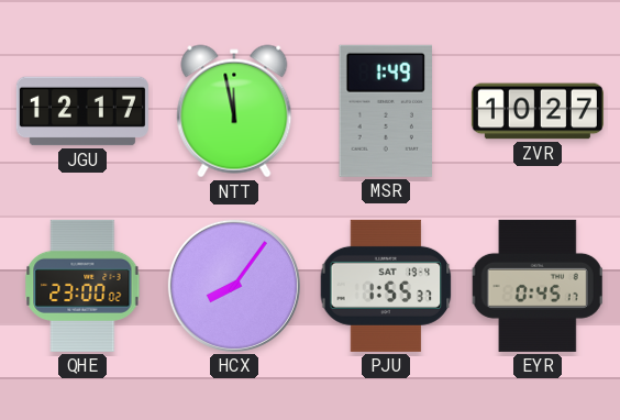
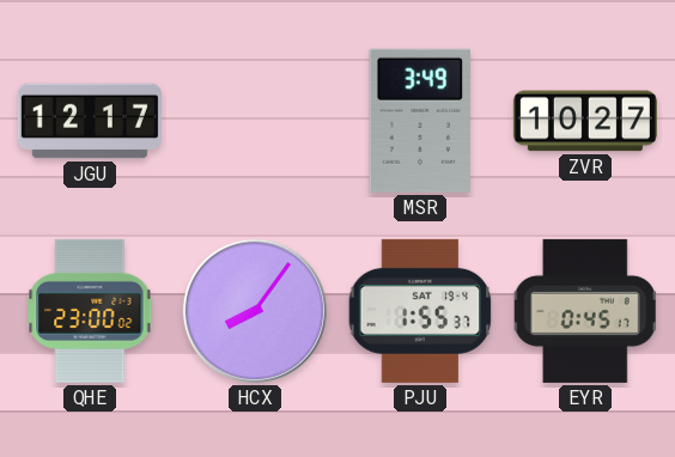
NTT: 11:58 -> none (234, 111)
MSR: 1:49 -> 3:49 (419, 121)
